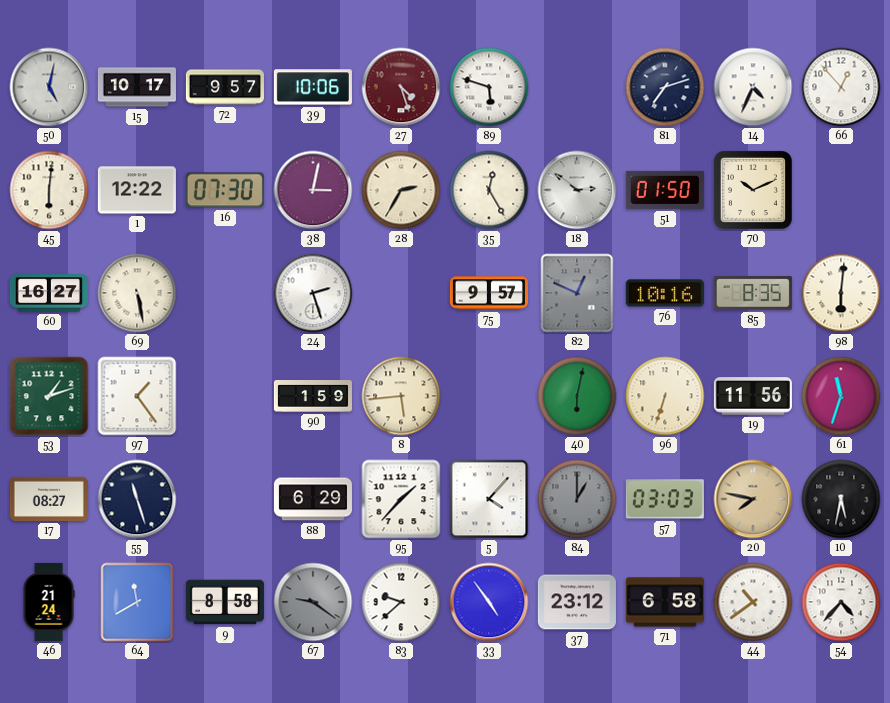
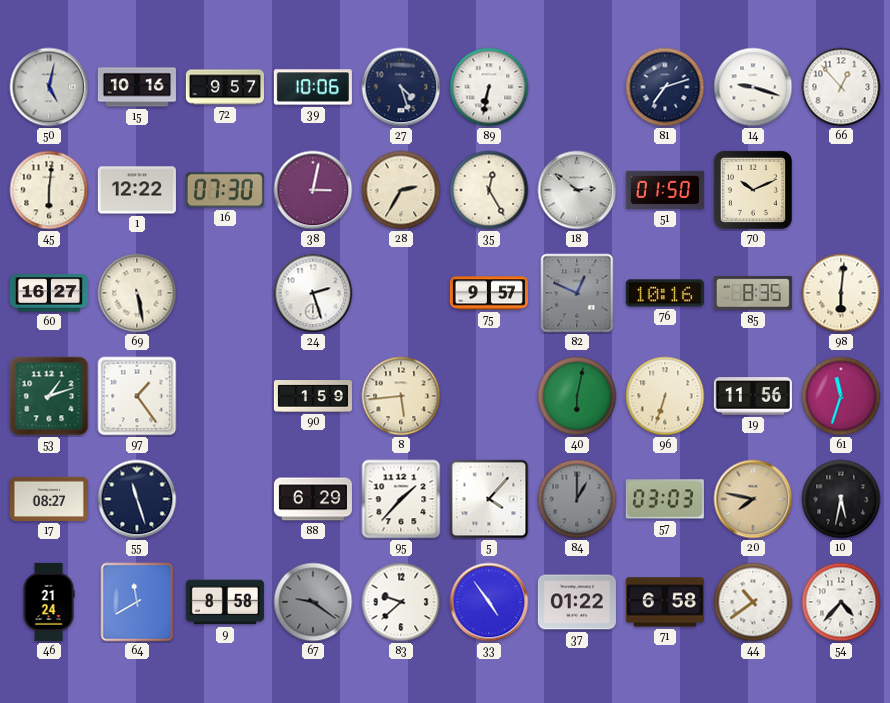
15: 10:17 -> 10:16 (137, 87)
27 dial: burgundy -> navy (401, 87)
89: 5:48 -> 6:32 (489, 87)
14: 4:34 -> 9:18 (753, 87)
37: 23:12 -> 01:22 (577, 602)
